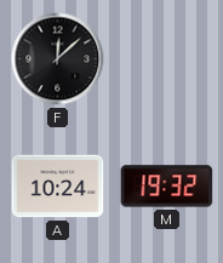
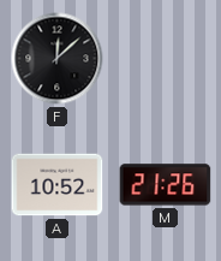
A: 10:24 -> 10:52 (58, 185)
M: 19:32 -> 21:26 (166, 185)
